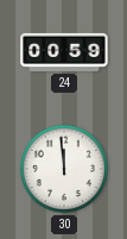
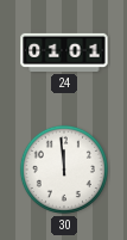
24: 00:59 -> 01:01 (64, 53)
